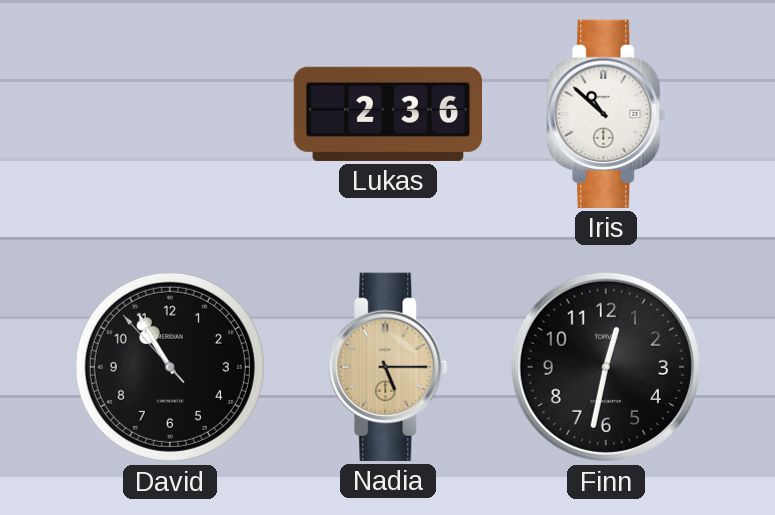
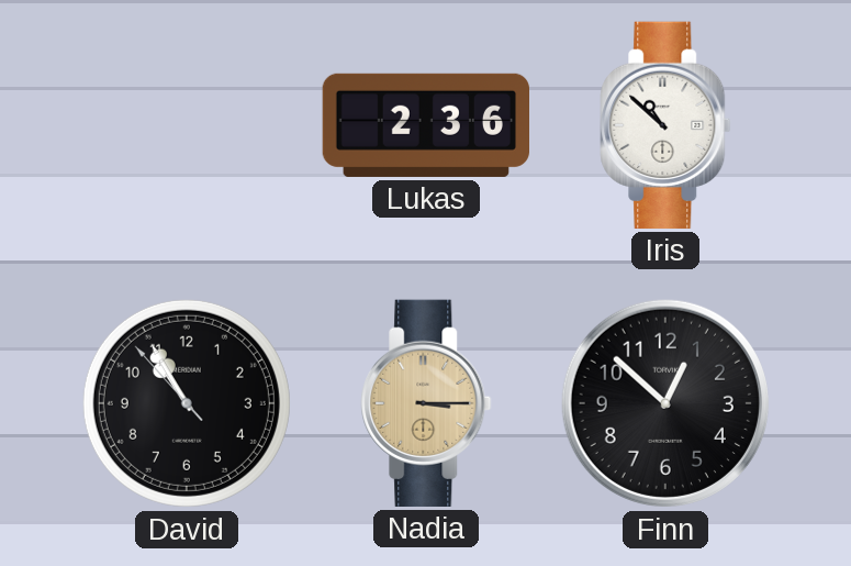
Nadia: 5:15 -> 3:15 (426, 403)
Finn: 12:32 -> 12:52 (665, 403)
